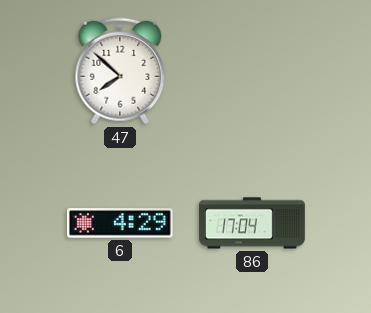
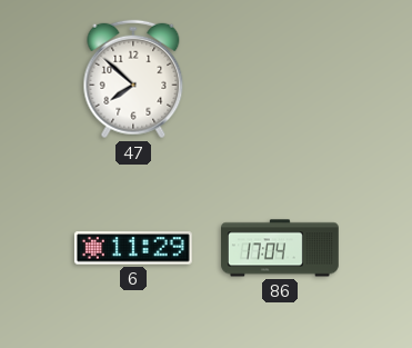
6: 4:29 -> 11:29 (133, 248)
